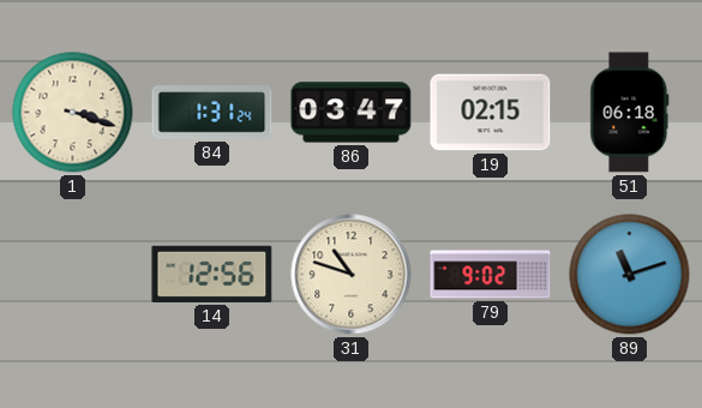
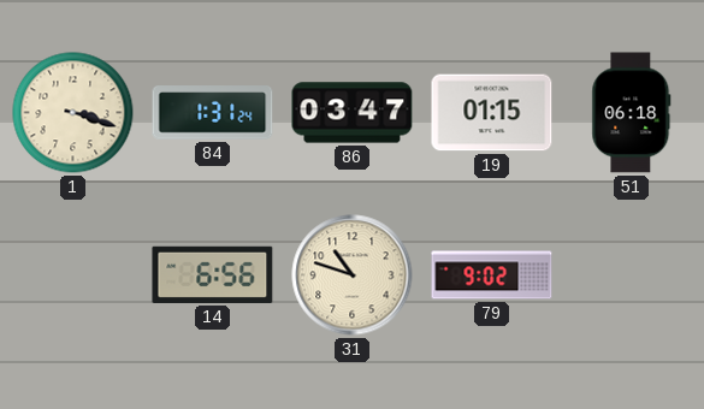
19: 02:15 -> 01:15 (492, 113)
14: 12:56 -> 6:56 (213, 274)
89: 11:12 -> none (630, 275)
